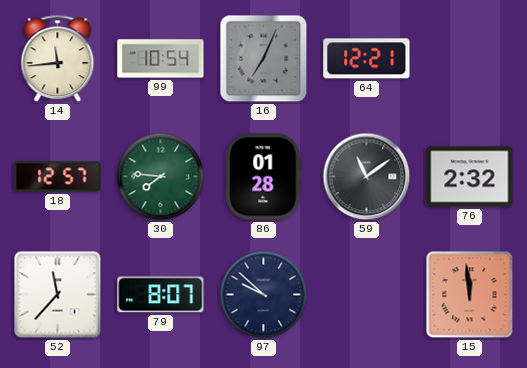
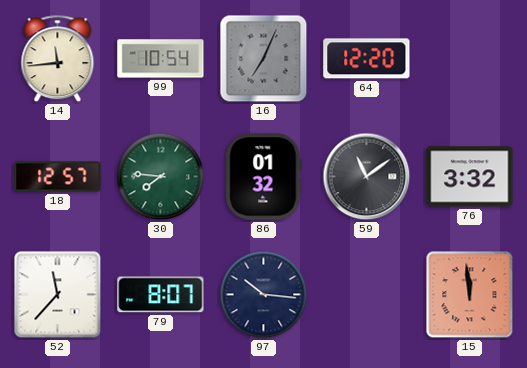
64: 12:21 -> 12:20 (367, 59)
86: 01:28 -> 01:32 (264, 177)
76: 2:32 -> 3:32 (470, 177)
97: 9:52 -> 10:16 (264, 295)
